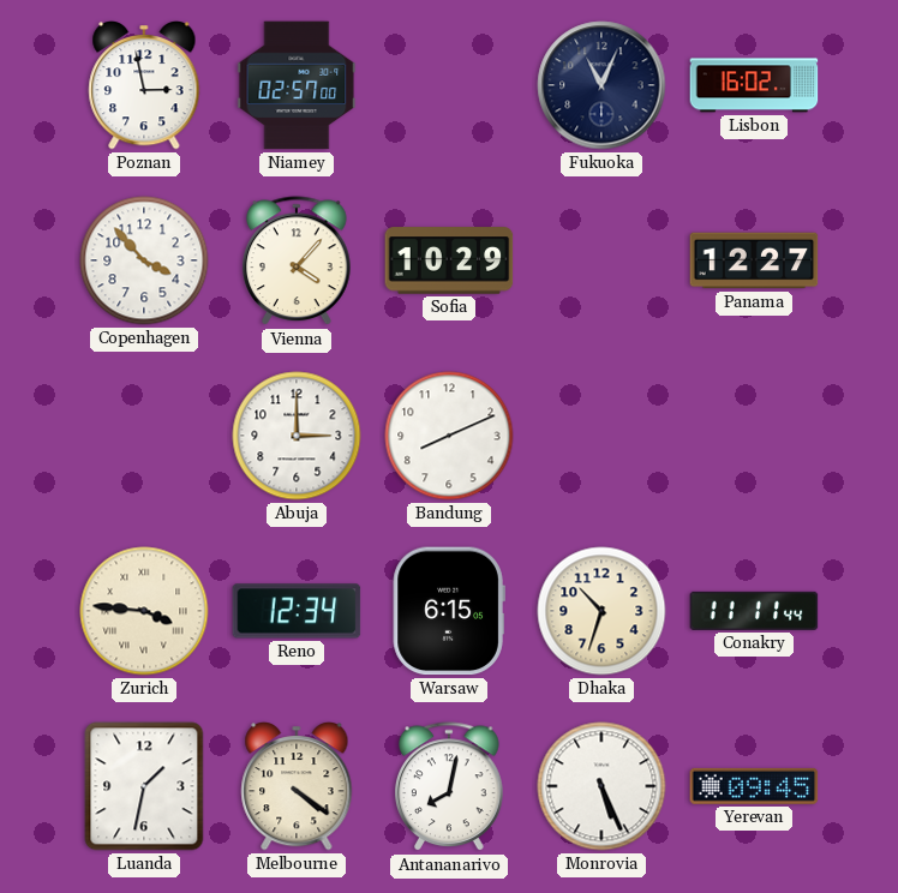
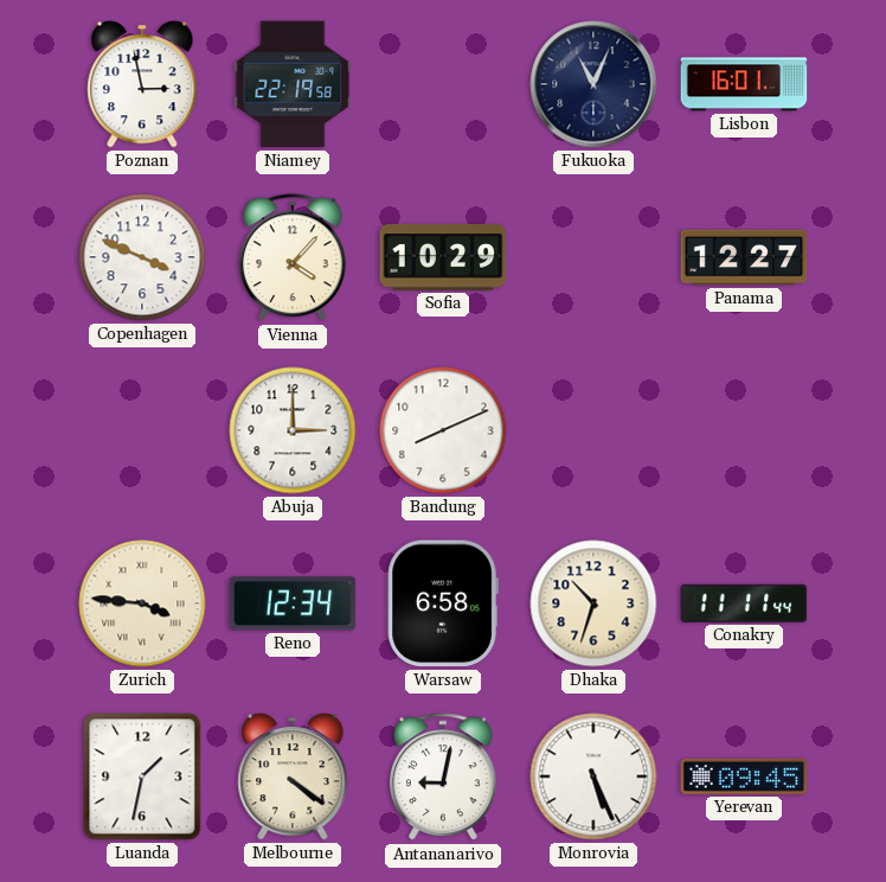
Niamey: 02:57 -> 22:19 (293, 84)
Lisbon: 16:02 -> 16:01 (744, 84)
Copenhagen: 3:53 -> 3:49 (142, 257)
Warsaw: 6:15 -> 6:58 (443, 603)
Antananarivo: 8:02 -> 9:02 (444, 778)
